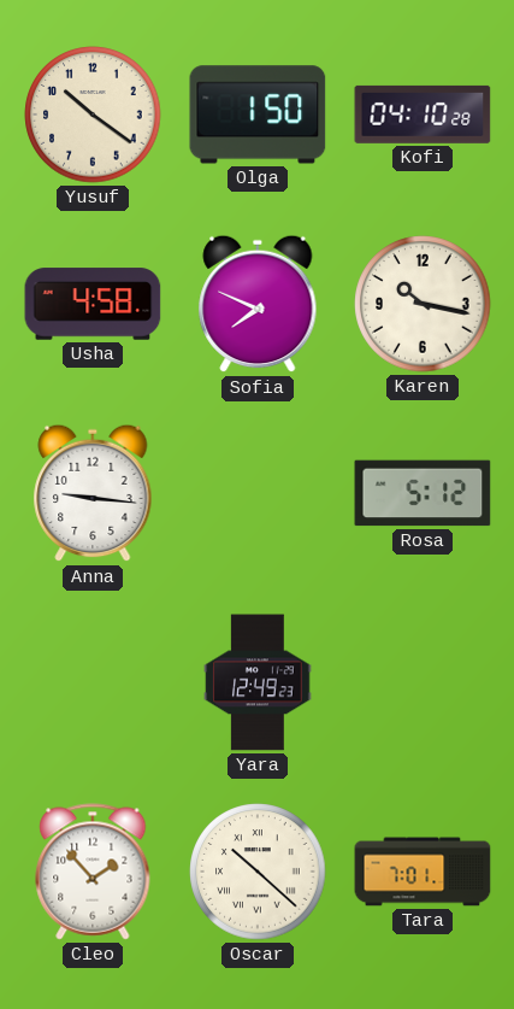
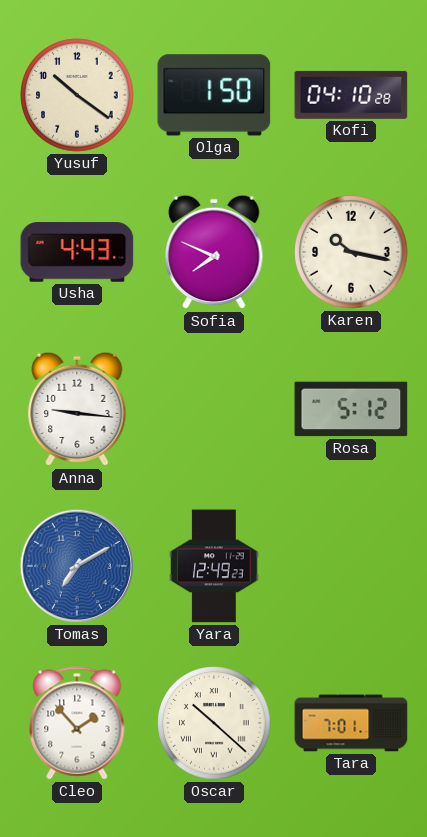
Usha: 4:58 -> 4:43 (77, 252)
Tomas: none -> 7:10 (77, 566)
